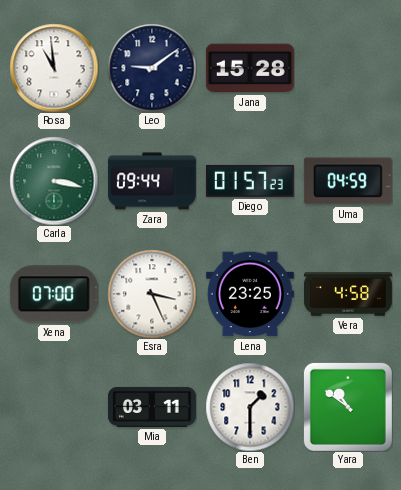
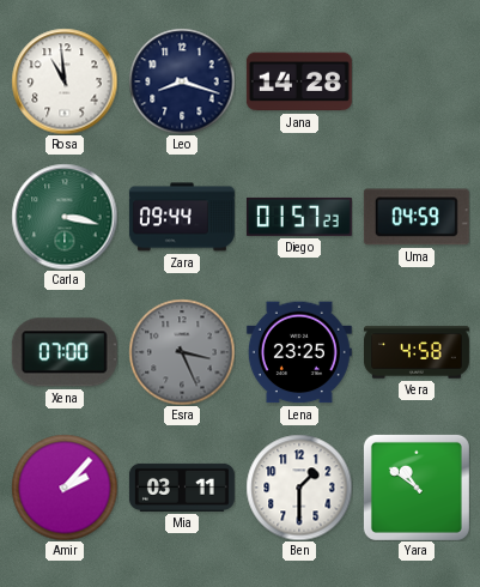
Leo: 9:09 -> 8:18 (182, 81)
Jana: 15:28 -> 14:28 (299, 81)
Esra dial: white -> grey (182, 352)
Amir: none -> 2:07 (65, 488)
